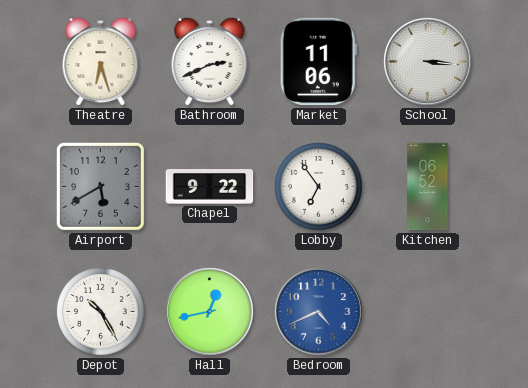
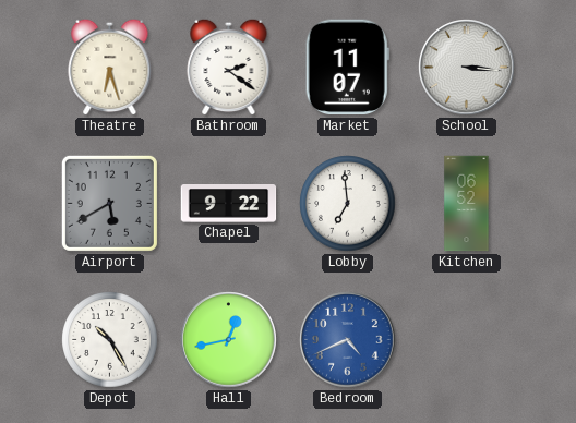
Bathroom: 2:41 -> 2:21 (229, 67)
Market: 11:06 -> 11:07 (347, 68)
Lobby: 6:54 -> 6:59 (348, 204)
